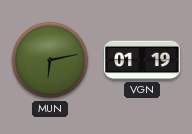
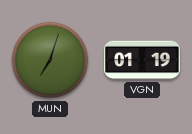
MUN: 6:13 -> 7:03 (50, 60)
